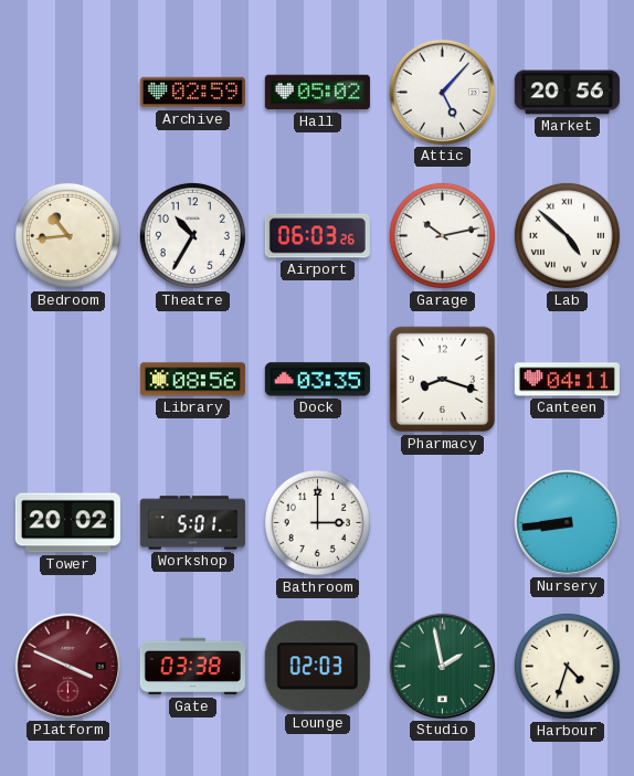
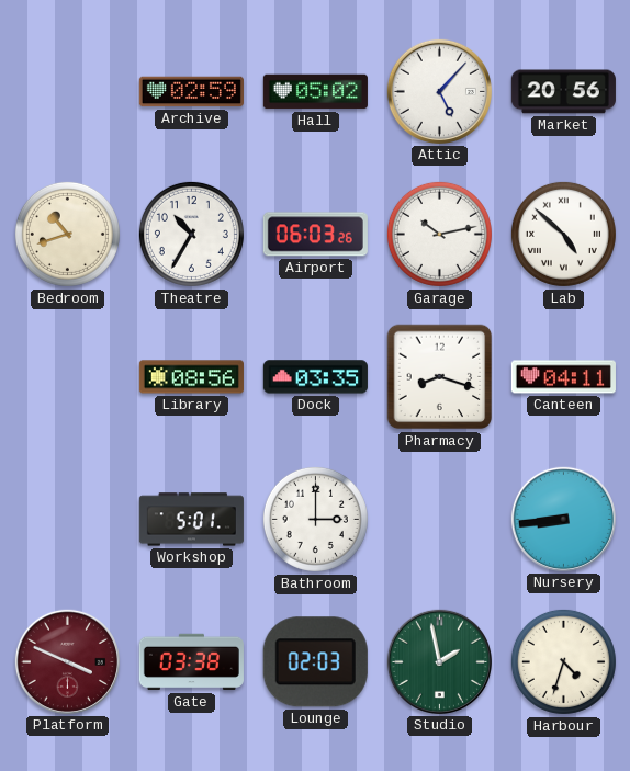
Bedroom: 10:44 -> 10:42 (67, 234)
Tower: 20:02 -> none (67, 523)
